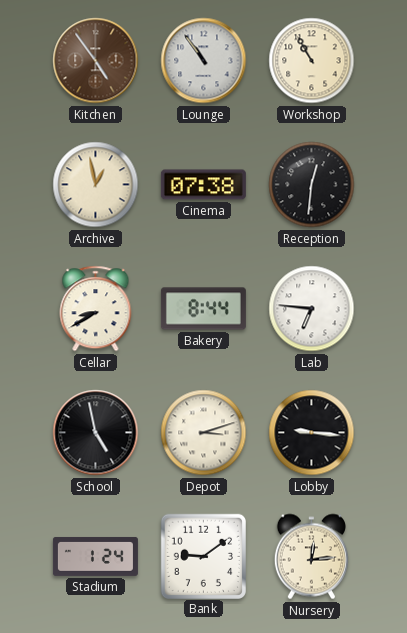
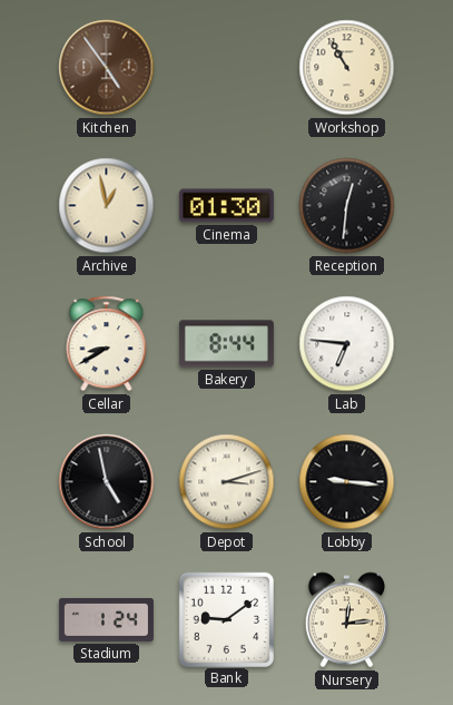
Lounge: 10:54 -> none (204, 61)
Cinema: 07:38 -> 01:30 (226, 206)
